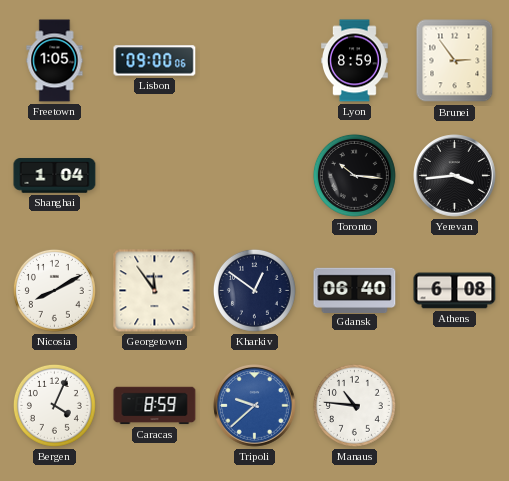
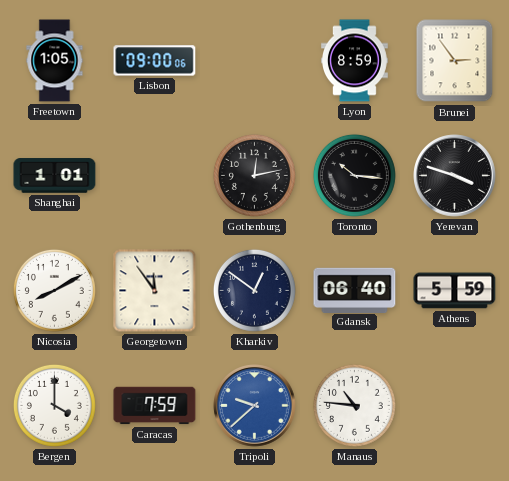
Shanghai: 1:04 -> 1:01 (55, 176)
Gothenburg: none -> 12:13 (254, 175)
Yerevan: 3:44 -> 3:48 (455, 176)
Athens: 6:08 -> 5:59 (455, 291)
Bergen: 4:04 -> 4:00 (54, 405)
Caracas: 8:59 -> 7:59 (155, 406)
